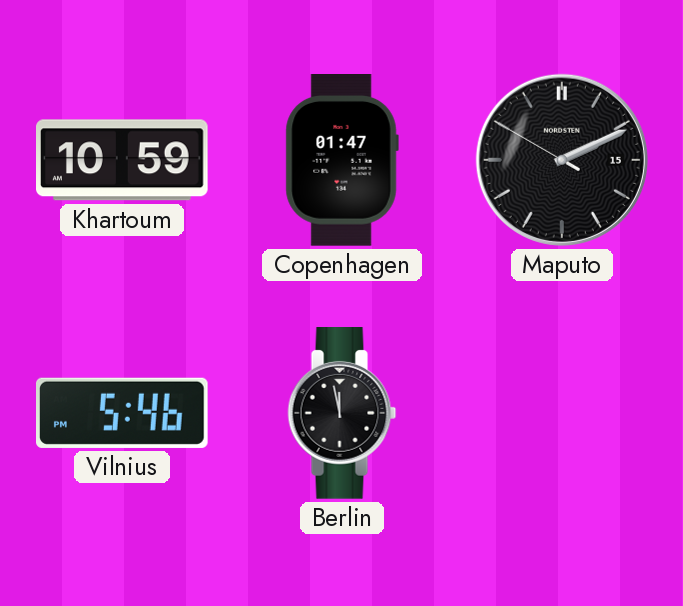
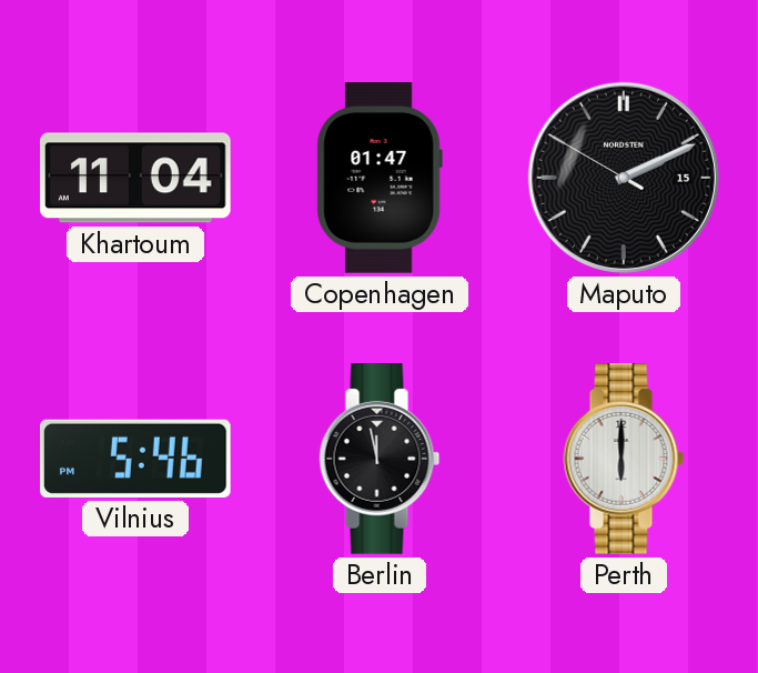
Khartoum: 10:59 -> 11:04 (137, 178)
Perth: none -> 6:00 (624, 460)
